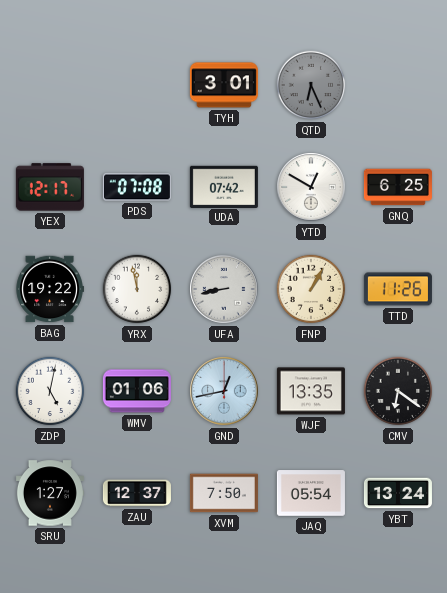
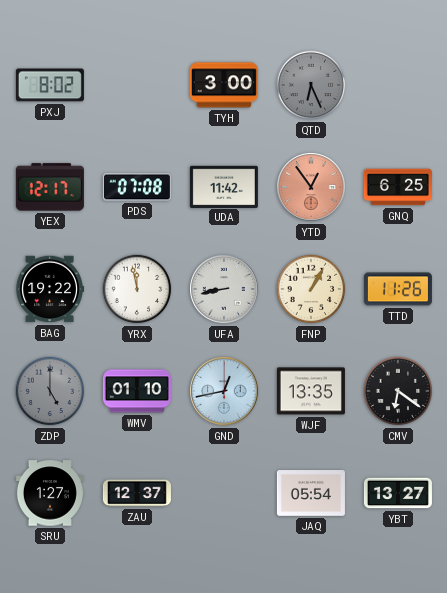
PXJ: none -> 8:02 (50, 85)
TYH: 3:01 -> 3:00 (224, 85)
UDA: 07:42 -> 11:42 (224, 186)
YTD: 12:50 -> 12:54 (311, 187)
YTD dial: white -> salmon (311, 187)
ZDP: 5:02 -> 5:00 (50, 391)
ZDP dial: white -> grey (50, 391)
WMV: 01:06 -> 01:10 (137, 391)
XVM: 7:50 -> none (224, 493)
YBT: 13:24 -> 13:27 (398, 493)
